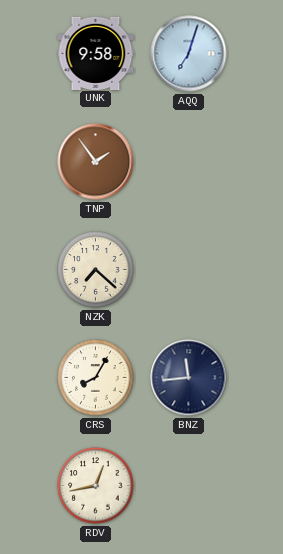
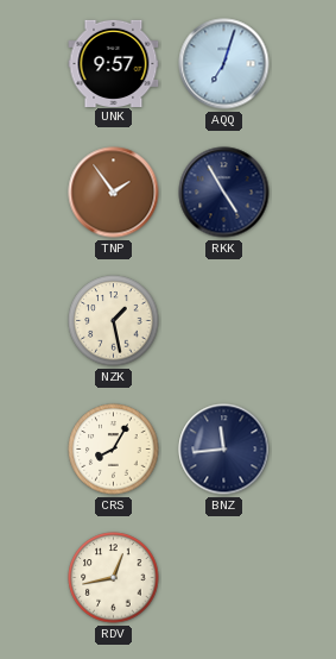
UNK: 9:58 -> 9:57 (114, 63)
RKK: none -> 4:55 (224, 193)
NZK: 7:22 -> 1:28 (114, 321)
